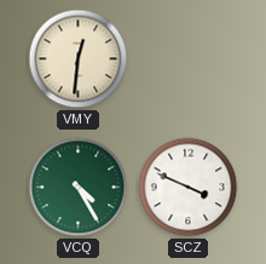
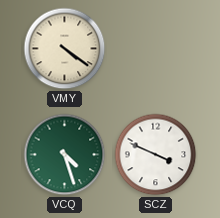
VMY: 12:31 -> 4:21 (65, 49)
VCQ: 4:25 -> 4:27 (65, 155)
